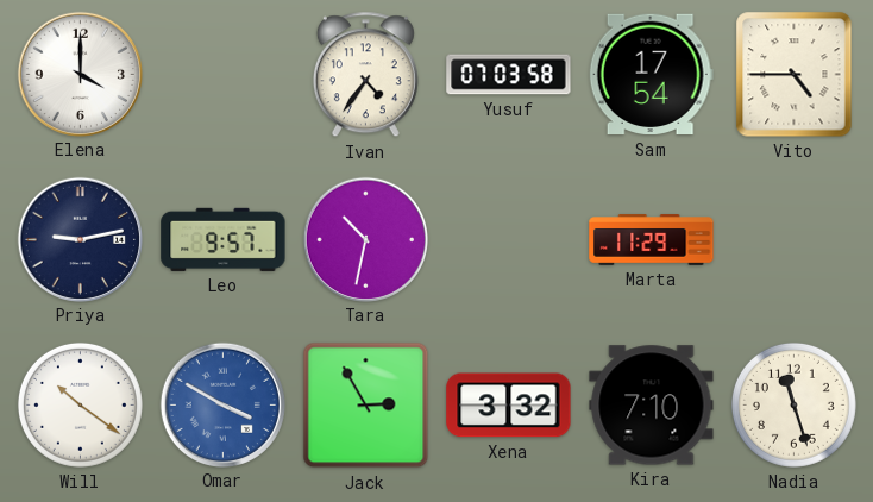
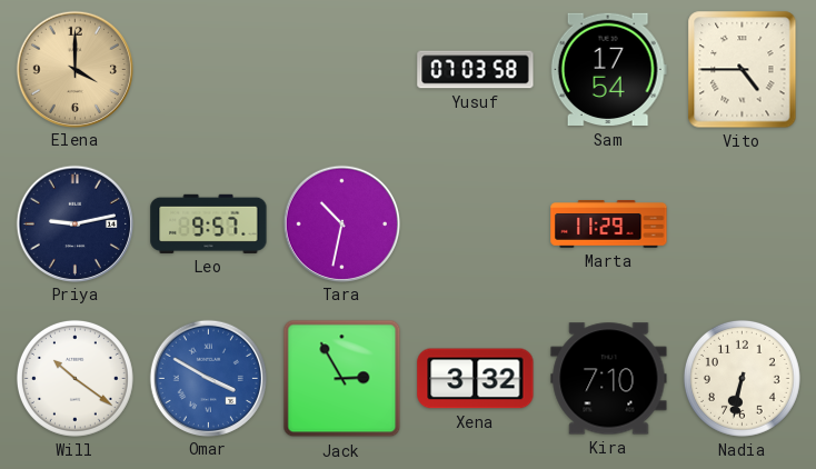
Elena dial: white -> champagne (74, 69)
Ivan: 4:36 -> none (365, 75)
Nadia: 11:27 -> 6:32 (742, 378)
